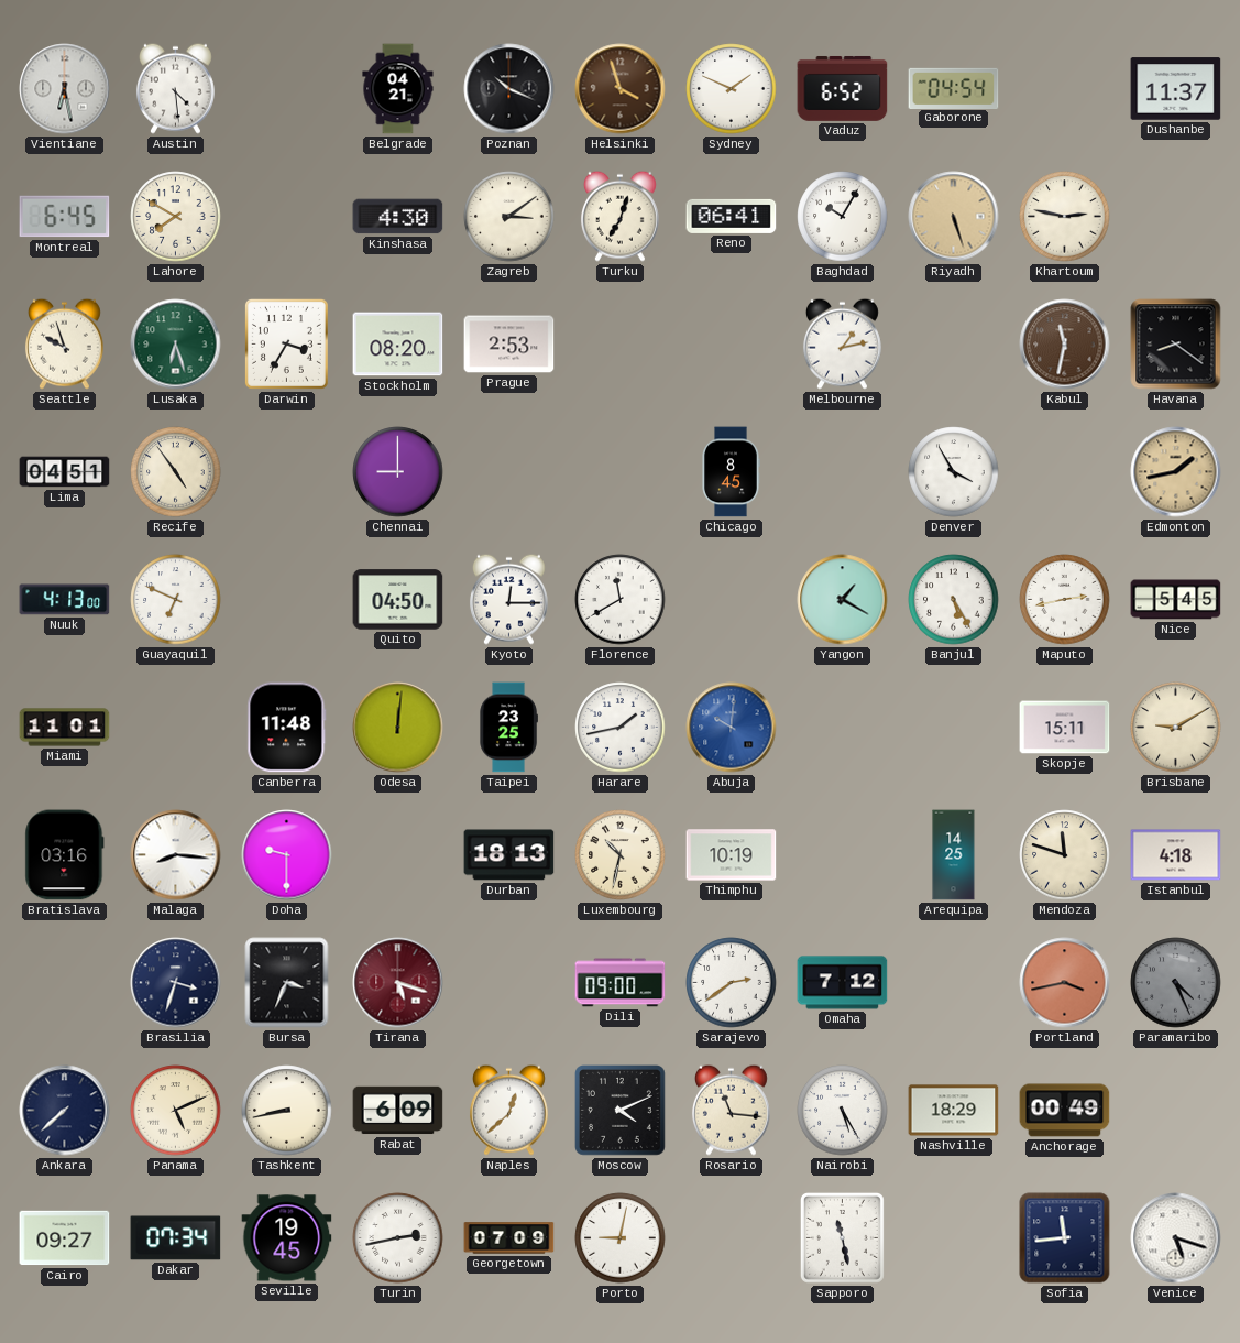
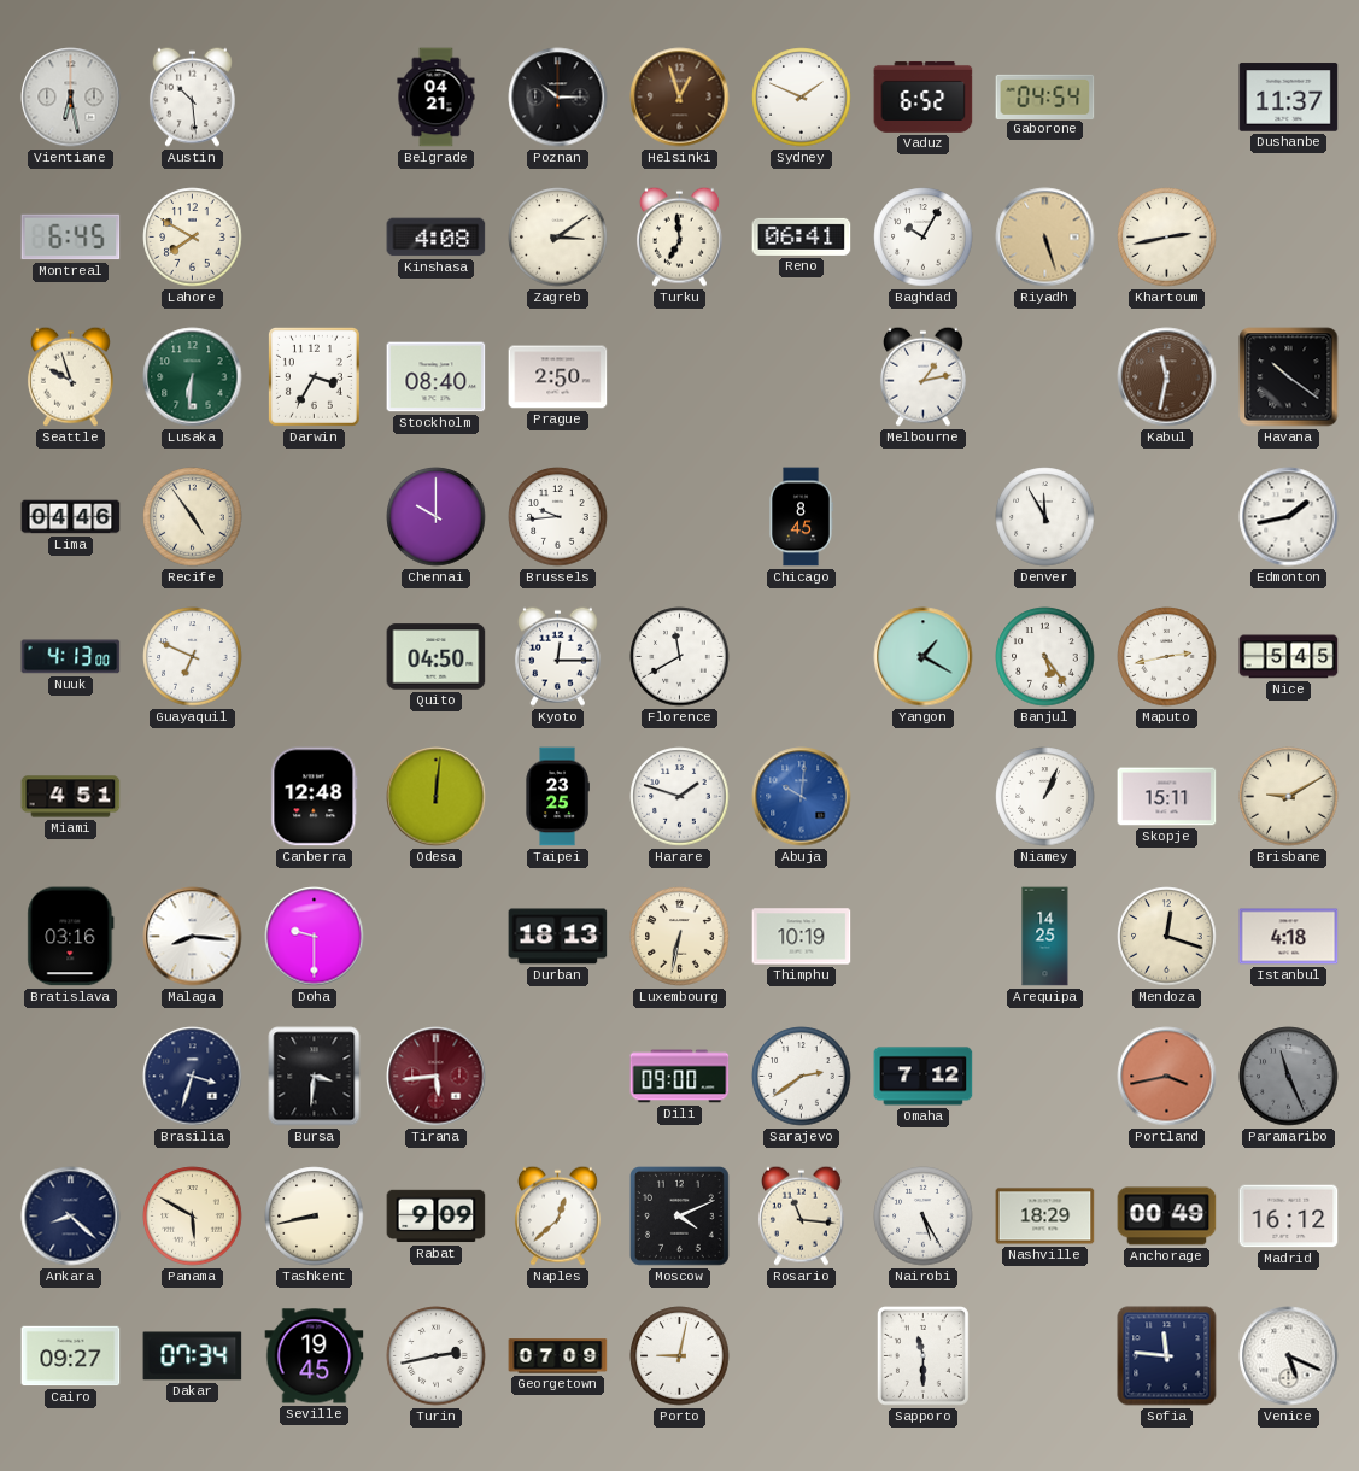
Austin: 4:29 -> 10:29 (192, 96)
Poznan: 10:19 -> 10:15 (558, 98)
Helsinki: 3:57 -> 12:57 (680, 98)
Kinshasa: 4:30 -> 4:08 (437, 238)
Turku: 7:03 -> 6:59 (679, 236)
Khartoum: 2:47 -> 2:43 (1167, 238)
Lusaka: 6:27 -> 6:31 (193, 377)
Stockholm: 08:20 -> 08:40 (437, 377)
Prague: 2:53 -> 2:50 (558, 377)
Havana: 8:21 -> 10:21 (1289, 377)
Lima: 04:51 -> 04:46 (71, 517)
Chennai: 9:00 -> 10:00 (437, 517)
Brussels: none -> 9:44 (558, 517)
Denver: 3:55 -> 11:55 (1045, 517)
Edmonton dial: champagne -> white (1289, 517)
Banjul: 5:25 -> 5:24 (1045, 657)
Miami: 11:01 -> 4:51 (71, 797)
Canberra: 11:48 -> 12:48 (315, 797)
Harare: 1:43 -> 1:48 (680, 797)
Niamey: none -> 1:04 (1045, 797)
Luxembourg: 10:32 -> 6:32 (680, 937)
Mendoza: 11:48 -> 12:18 (1167, 937)
Bursa: 3:34 -> 3:31 (315, 1077)
Tirana: 5:18 -> 5:44 (437, 1077)
Paramaribo: 4:26 -> 11:26 (1289, 1077)
Ankara: 7:38 -> 8:22 (71, 1217)
Panama: 5:11 -> 5:50 (193, 1217)
Rabat: 6:09 -> 9:09 (437, 1217)
Madrid: none -> 16:12 (1289, 1217)
Sapporo: 11:28 -> 11:30 (922, 1355)
Sofia: 11:44 -> 11:46 (1167, 1356)
Venice: 5:18 -> 5:19 (1289, 1356)
